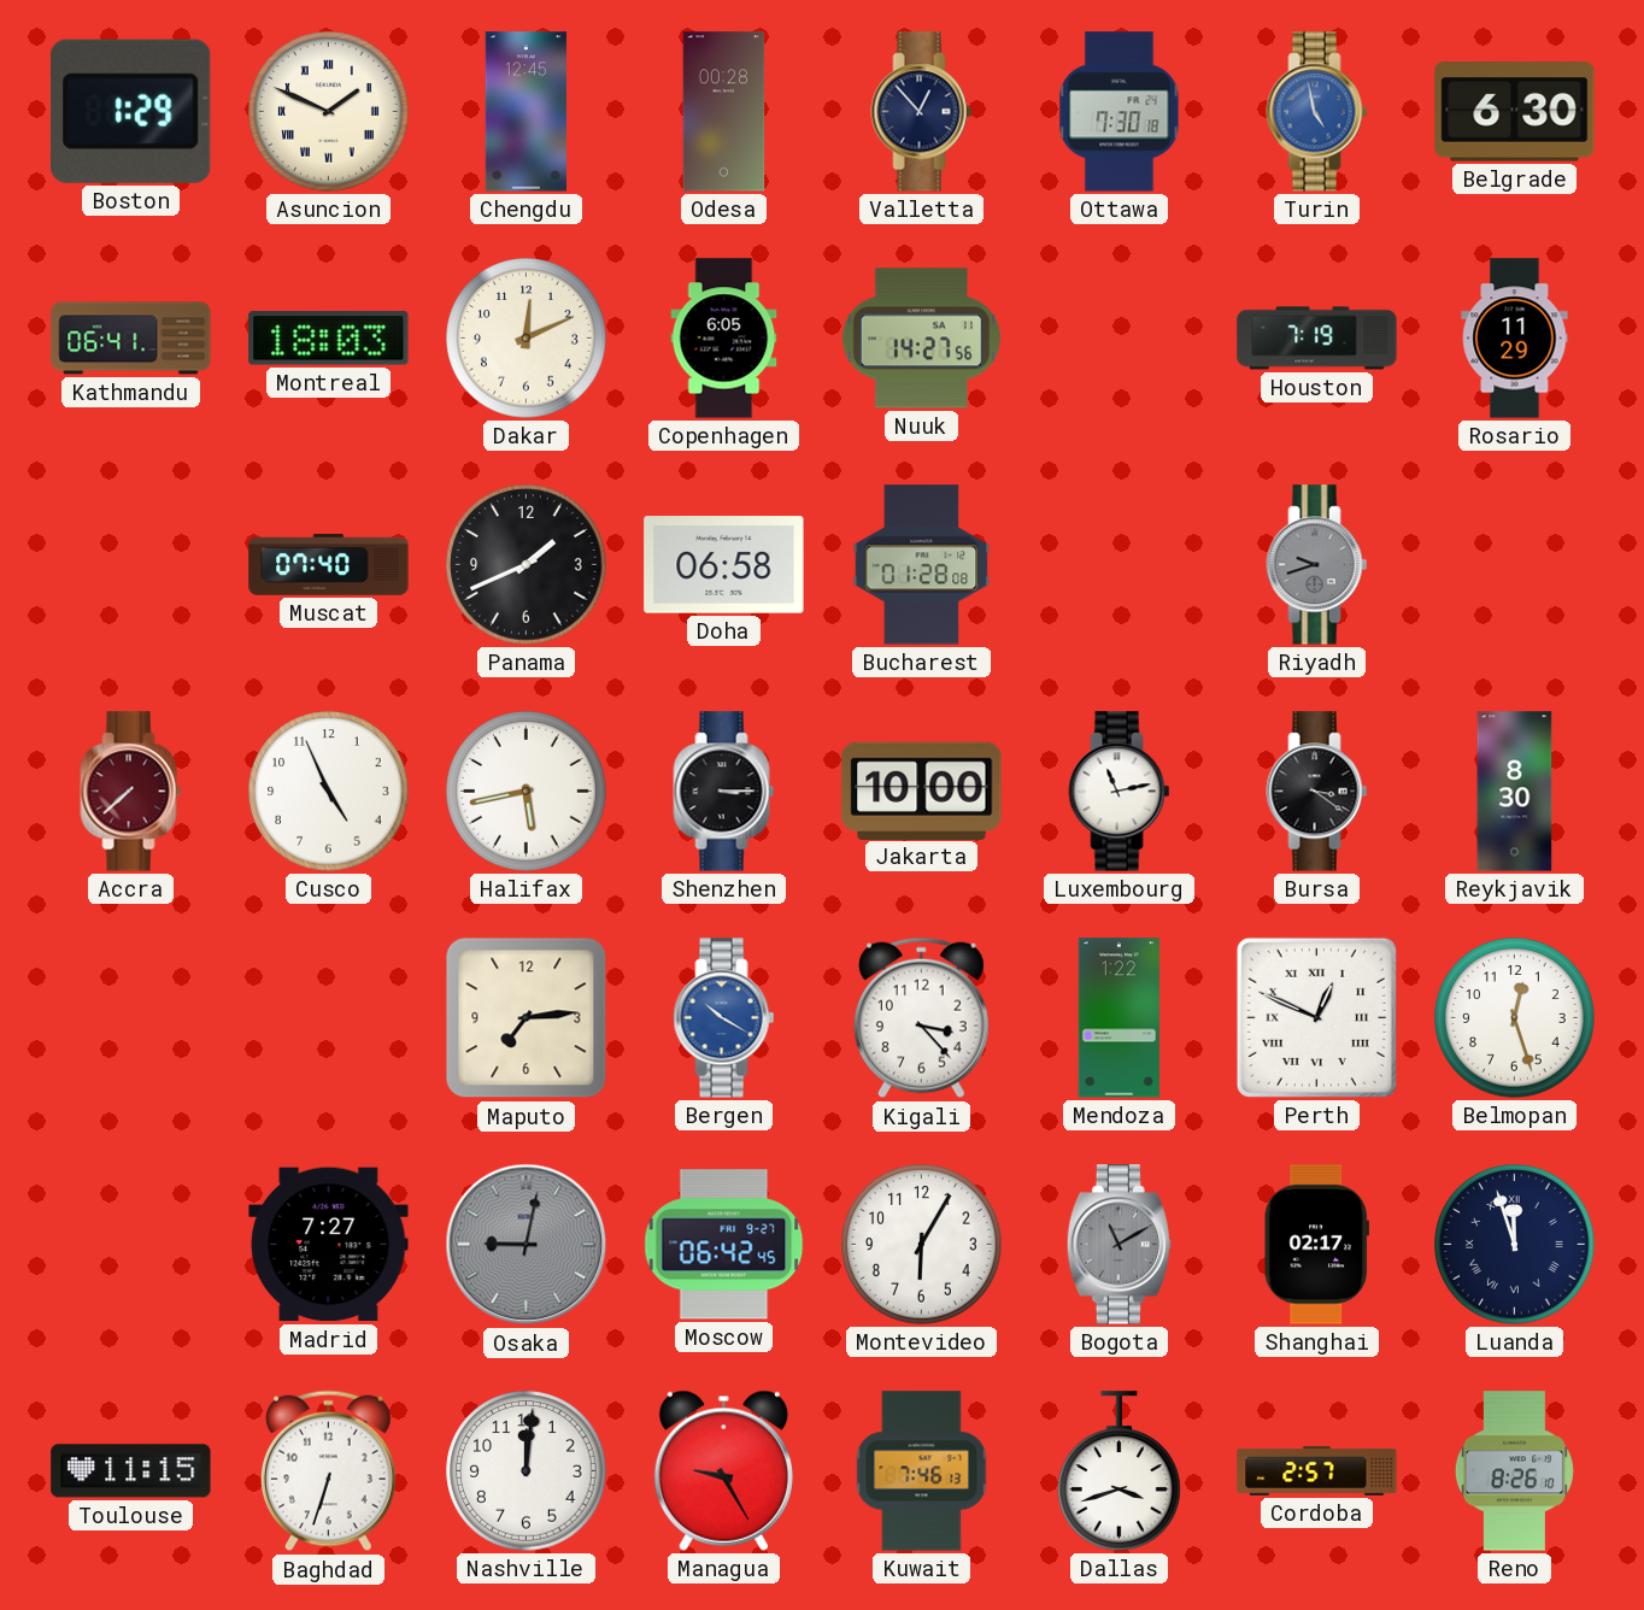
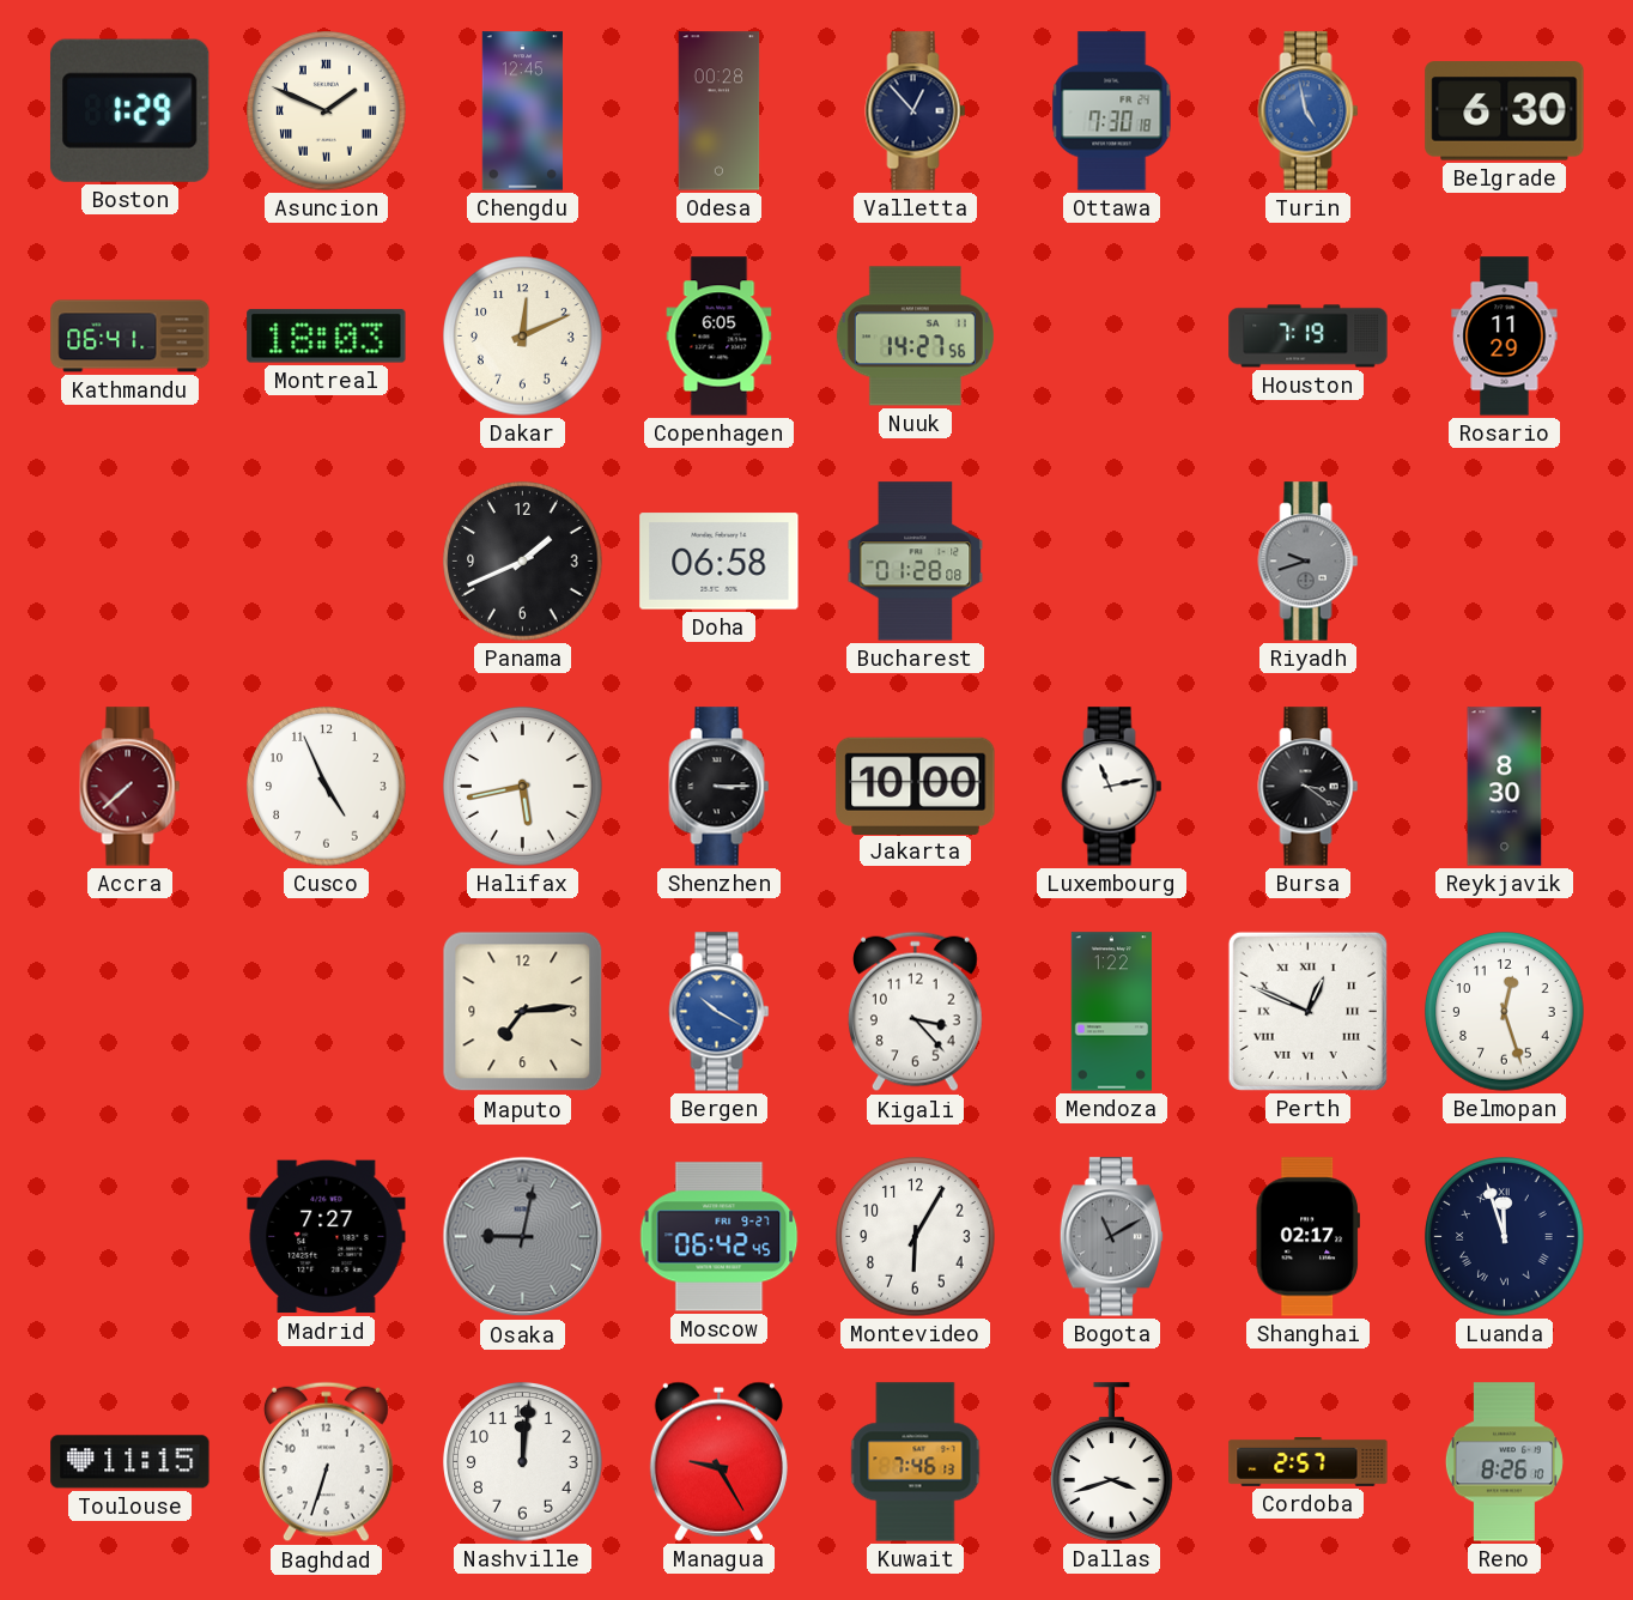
Muscat: 07:40 -> none (329, 564)
